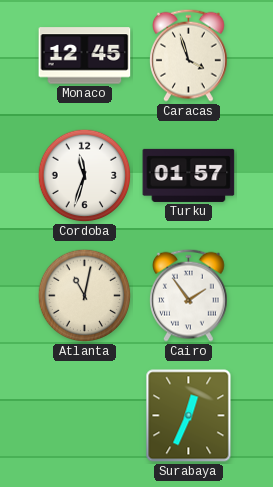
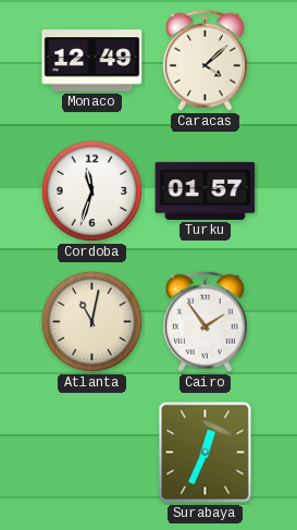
Monaco: 12:45 -> 12:49 (92, 61)
Caracas: 3:57 -> 4:08 (206, 60)
